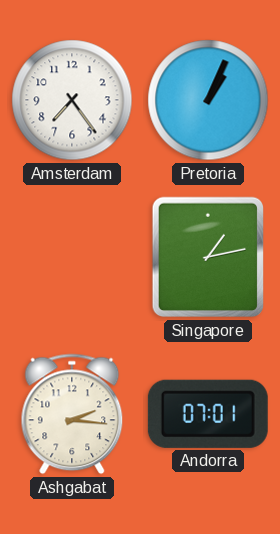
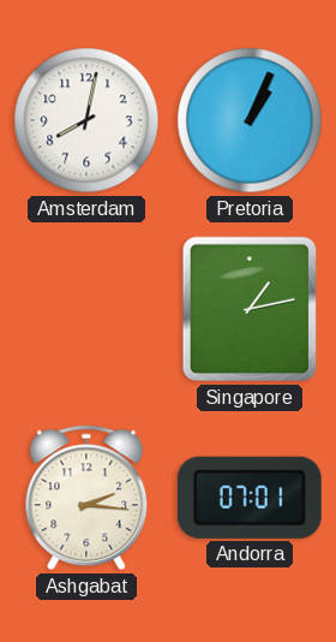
Amsterdam: 7:24 -> 8:02 (86, 120)
